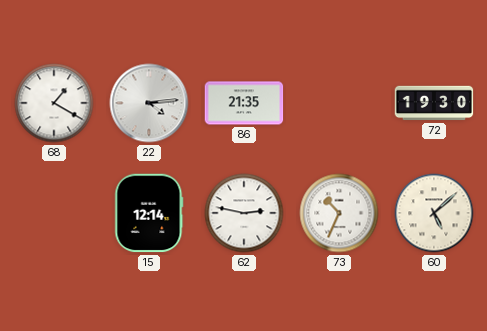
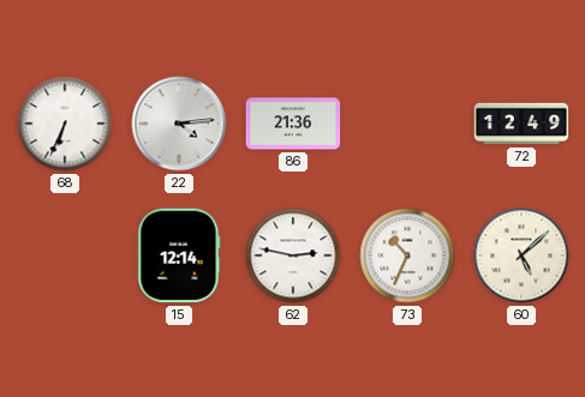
68: 1:20 -> 6:34 (65, 124)
86: 21:35 -> 21:36 (293, 124)
72: 19:30 -> 12:49 (521, 124)
